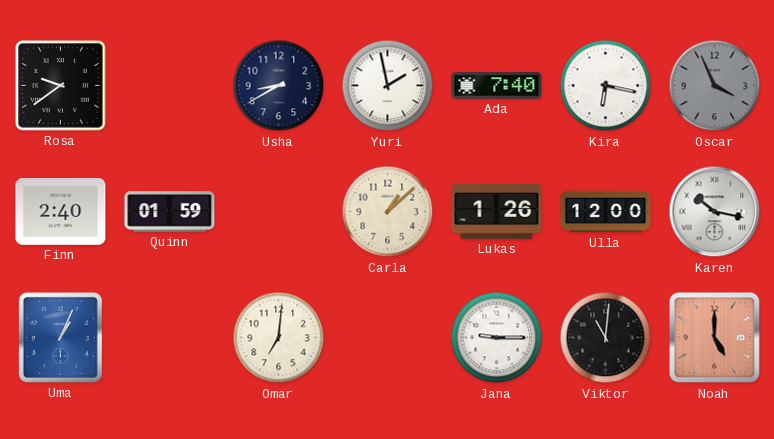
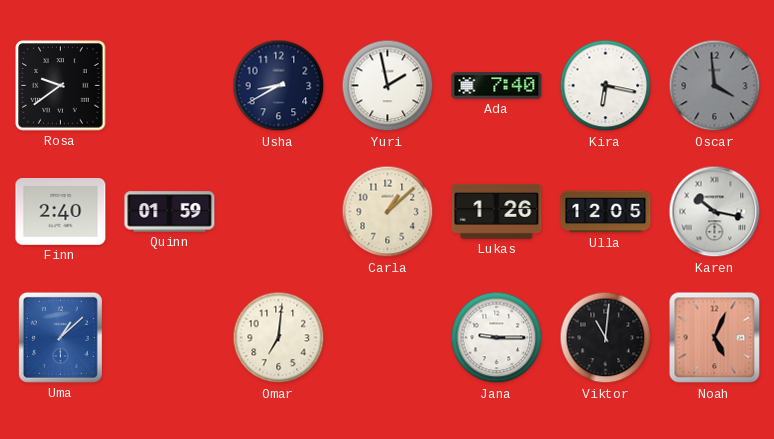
Oscar: 3:56 -> 3:59 (715, 86)
Ulla: 12:00 -> 12:05 (606, 212)
Uma: 1:04 -> 1:08 (60, 337)
Noah: 5:00 -> 5:04 (715, 338)
